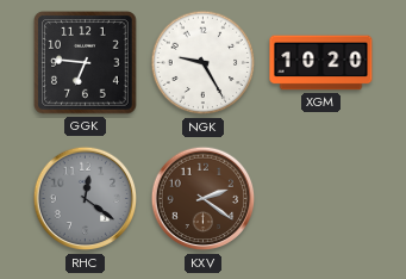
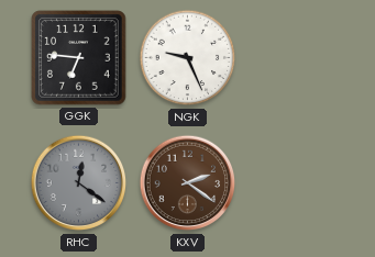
NGK: 9:25 -> 9:26 (188, 58)
XGM: 10:20 -> none (321, 63)
